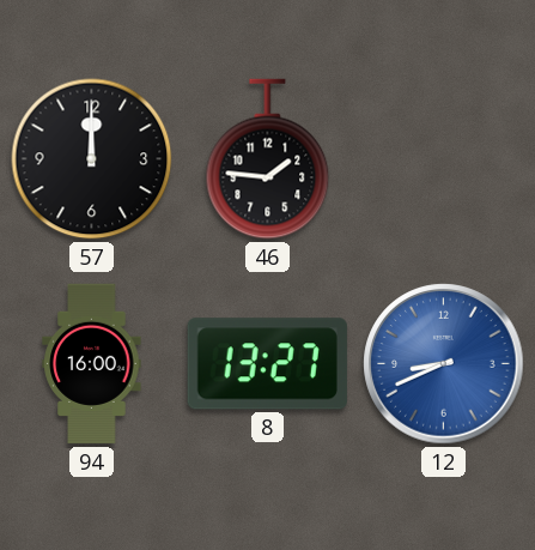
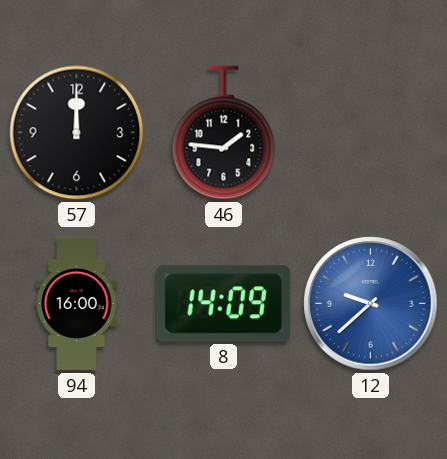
8: 13:27 -> 14:09 (223, 304)
12: 8:41 -> 9:38 (371, 304)
